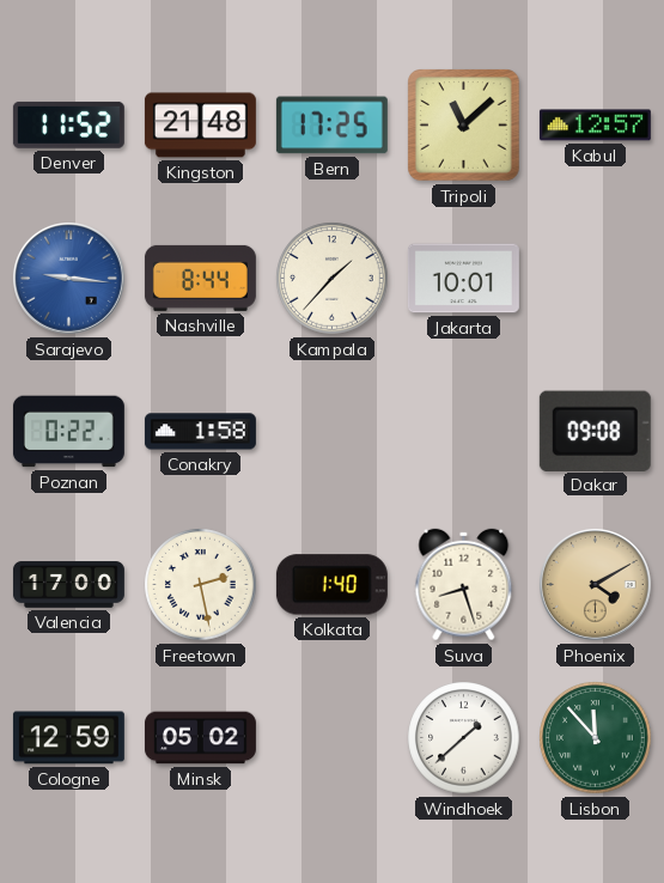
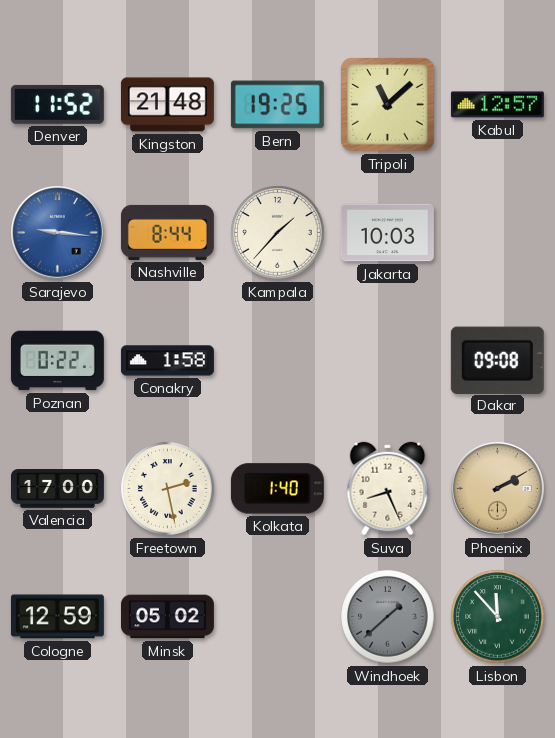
Bern: 17:25 -> 19:25 (277, 105)
Jakarta: 10:01 -> 10:03 (387, 233)
Suva: 8:27 -> 8:26 (388, 489)
Phoenix: 4:10 -> 2:10 (498, 489)
Windhoek dial: white -> grey (388, 617)
